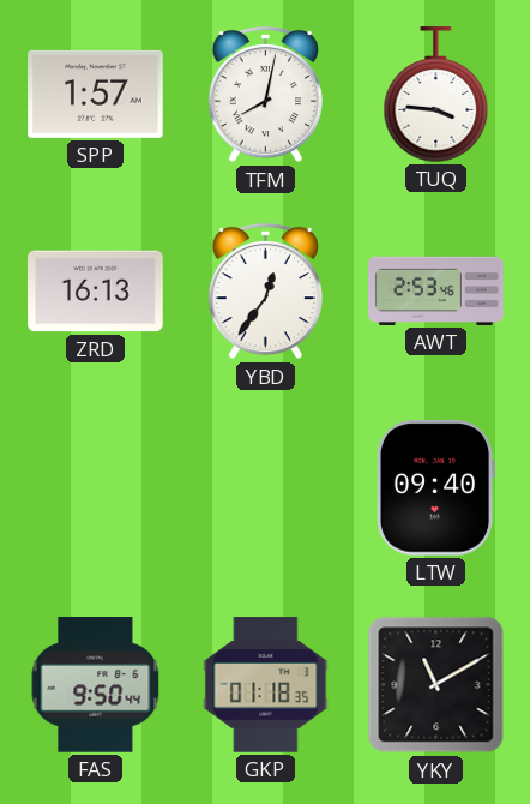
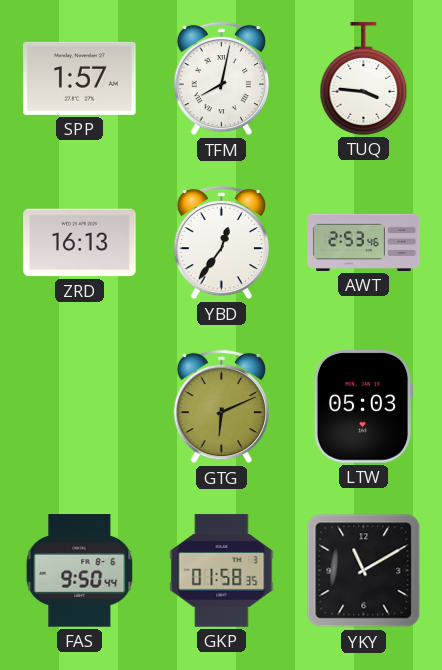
GTG: none -> 6:11 (221, 407)
LTW: 09:40 -> 05:03 (363, 407)
GKP: 01:18 -> 01:58 (222, 571)
